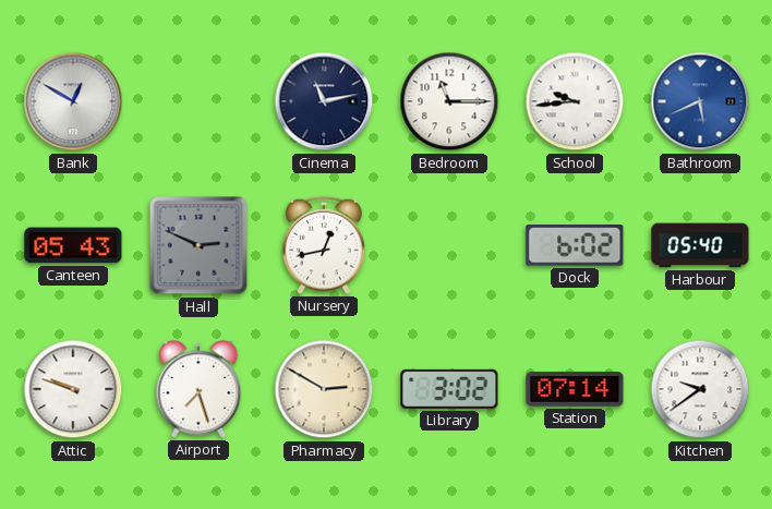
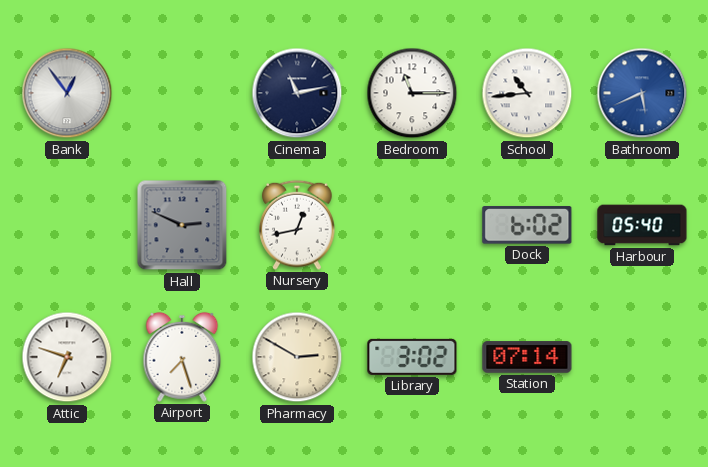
Bank: 12:50 -> 12:54 (67, 93)
School: 9:44 -> 10:44 (527, 93)
Canteen: 05:43 -> none (73, 245)
Attic: 9:48 -> 6:48 (67, 357)
Kitchen: 9:39 -> none (700, 389)
